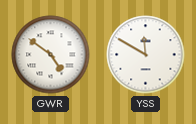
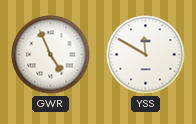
GWR: 4:51 -> 4:56 (51, 55)
